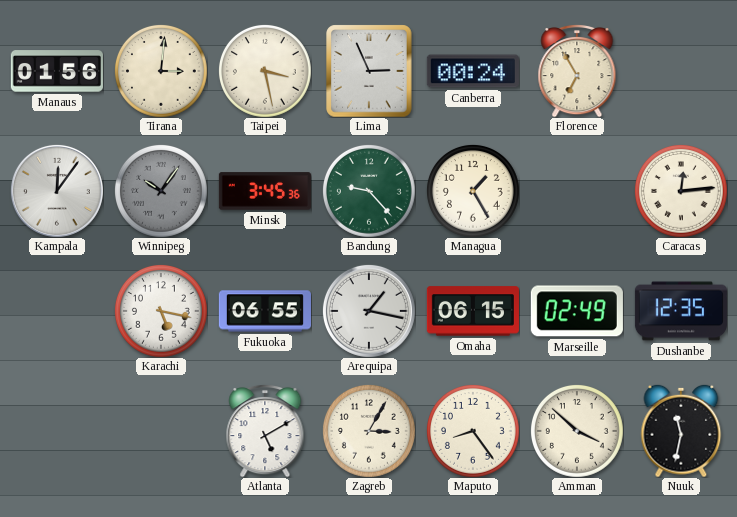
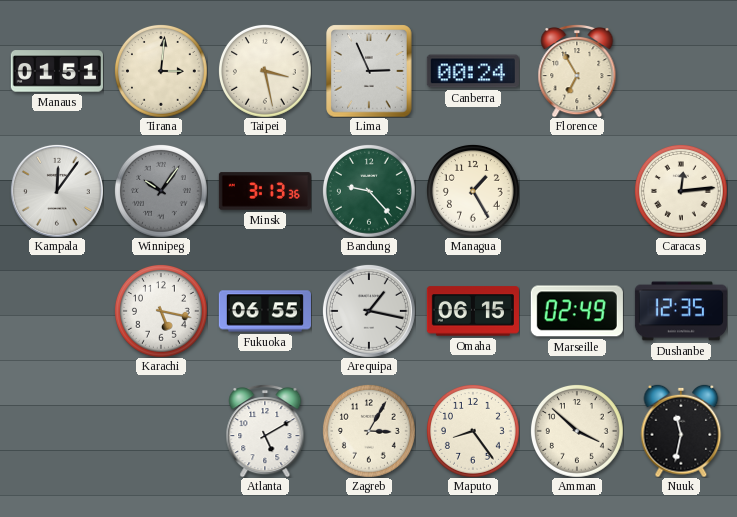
Manaus: 01:56 -> 01:51 (57, 71)
Minsk: 3:45 -> 3:13 (265, 191)
